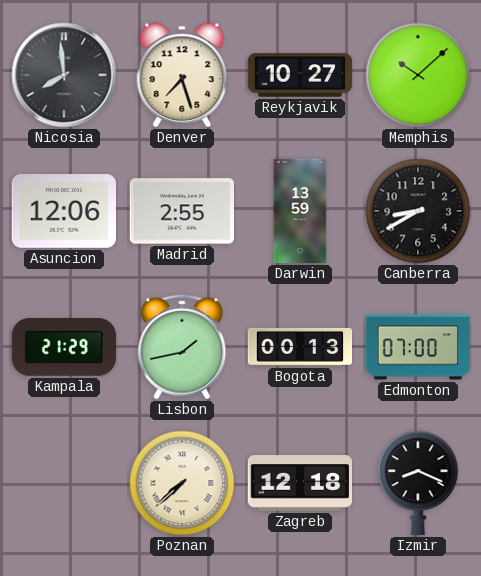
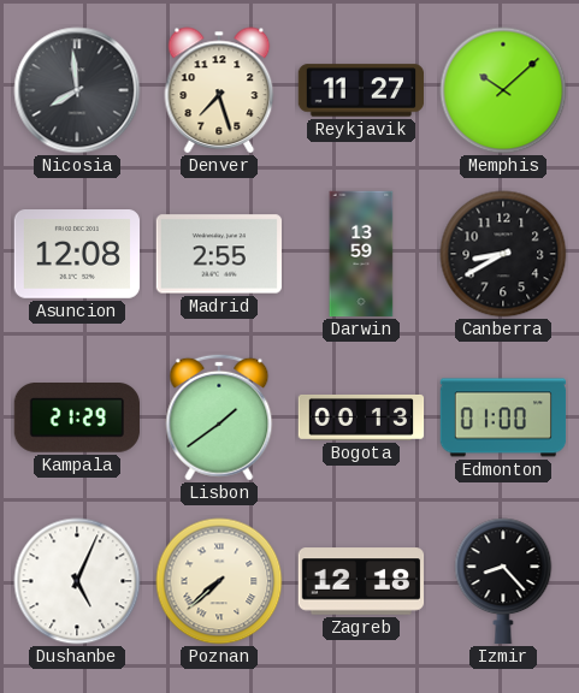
Reykjavik: 10:27 -> 11:27 (361, 90)
Asuncion: 12:06 -> 12:08 (76, 255)
Lisbon: 1:43 -> 1:39 (219, 417)
Edmonton: 07:00 -> 01:00 (503, 417)
Dushanbe: none -> 5:04 (77, 581)
Izmir: 8:19 -> 8:23 (503, 581)
